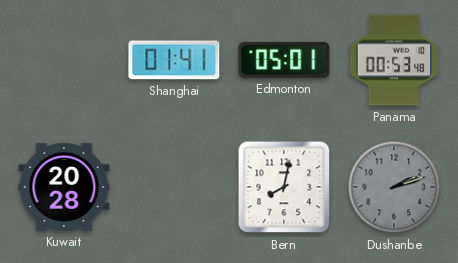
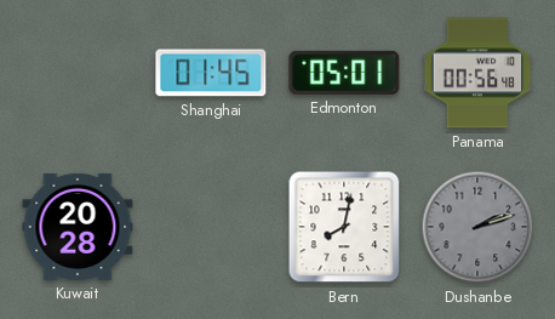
Shanghai: 01:41 -> 01:45 (211, 73)
Panama: 00:53 -> 00:56 (477, 73)
